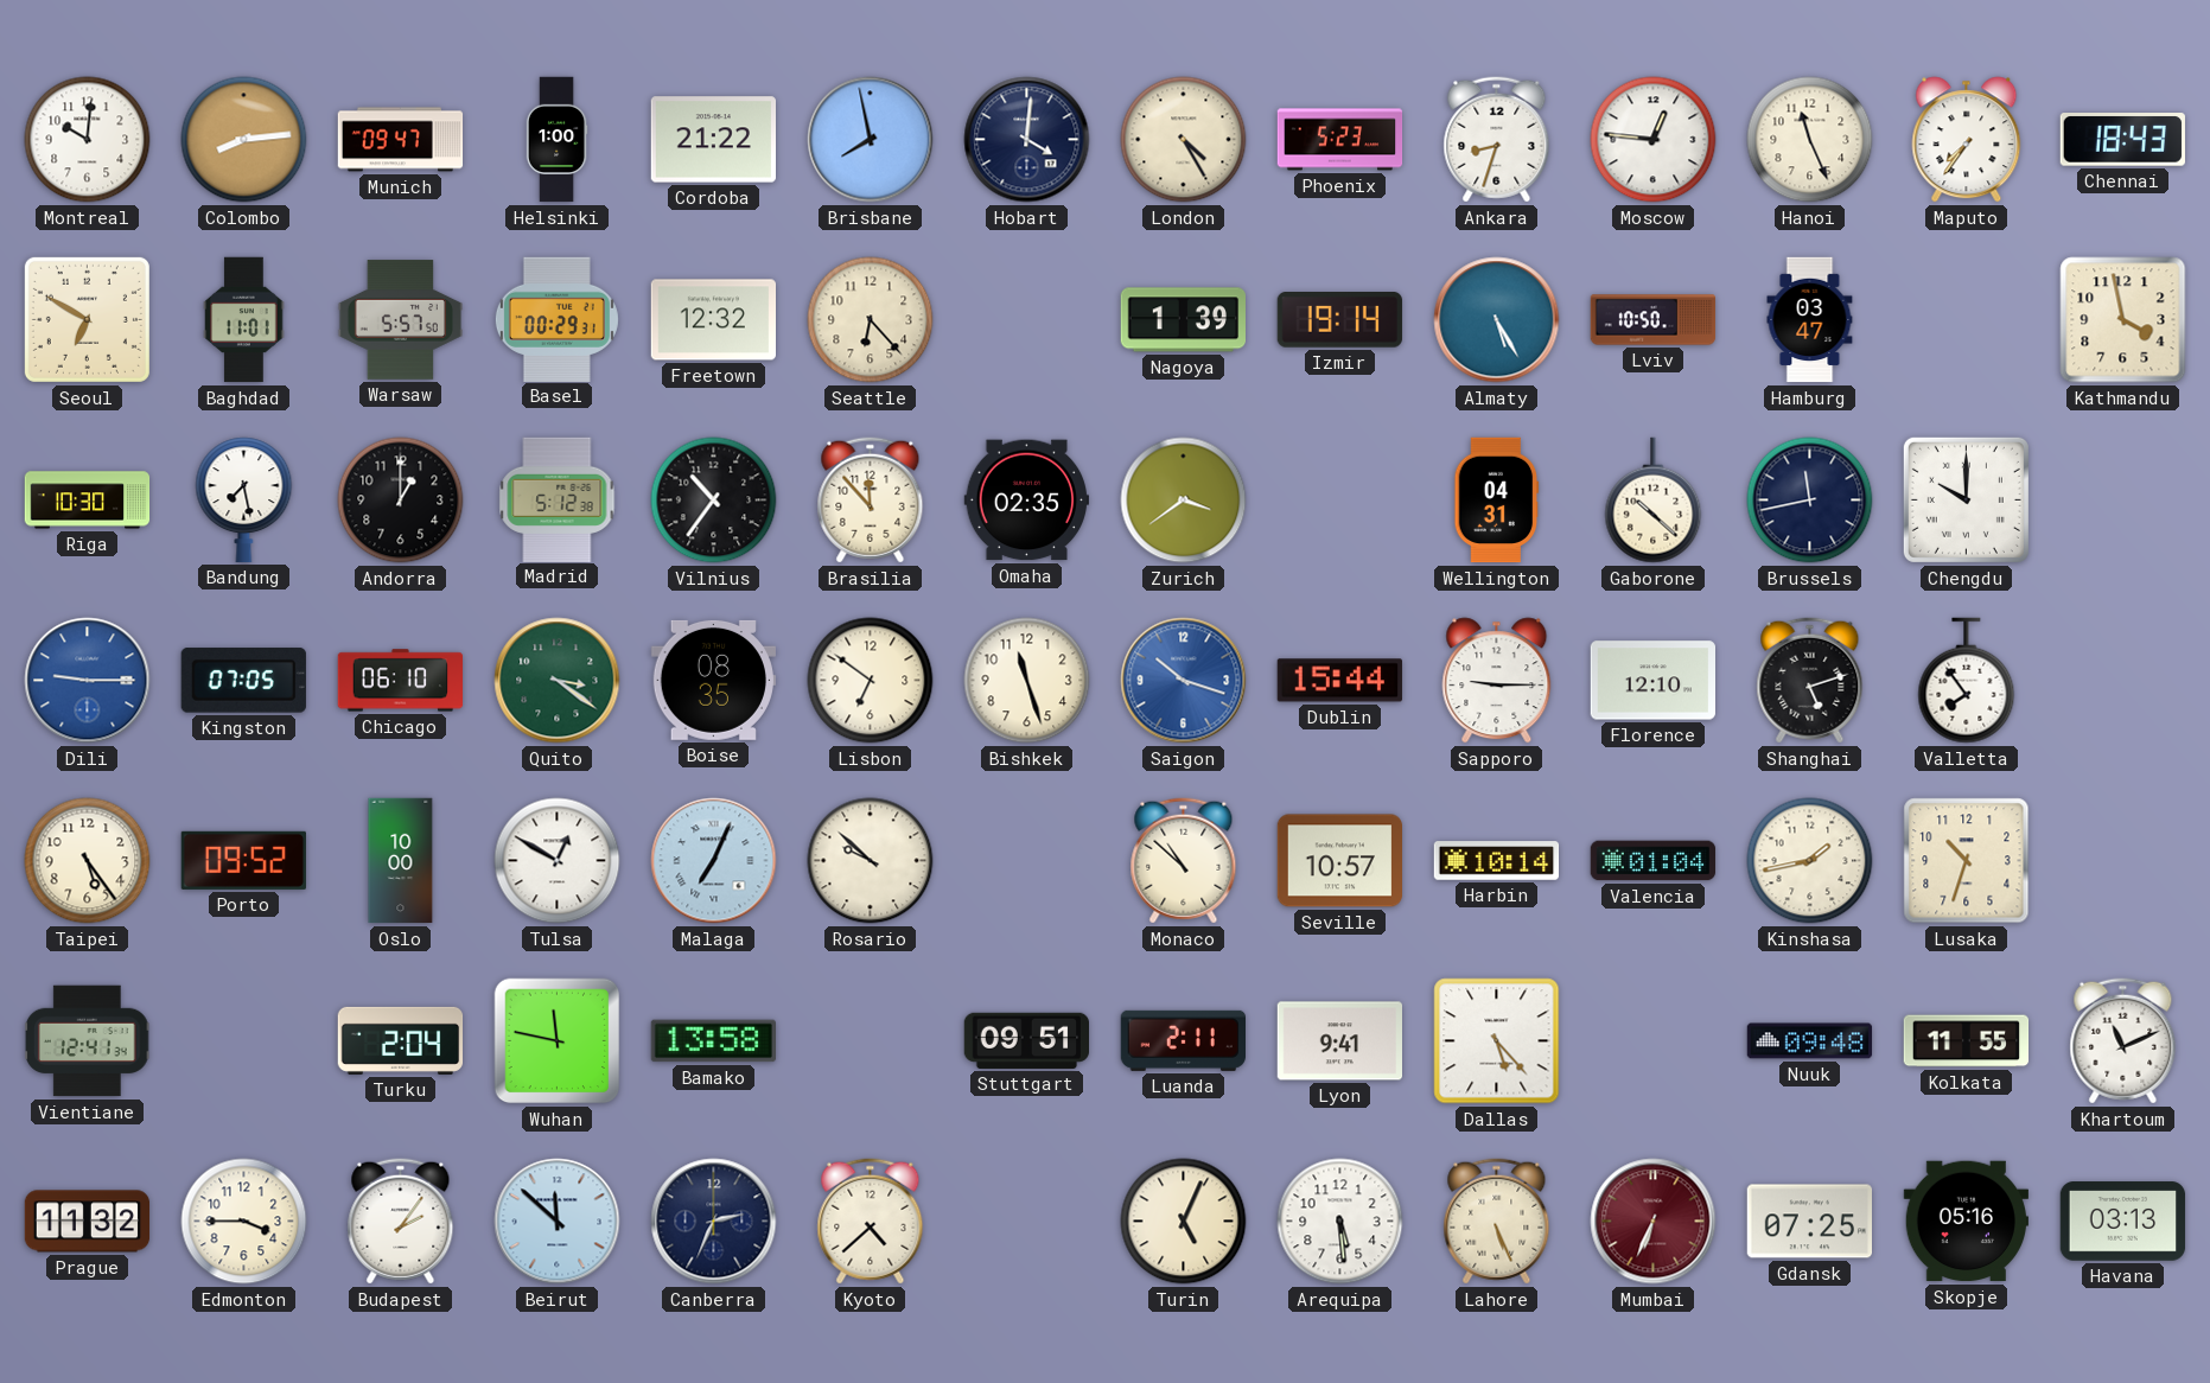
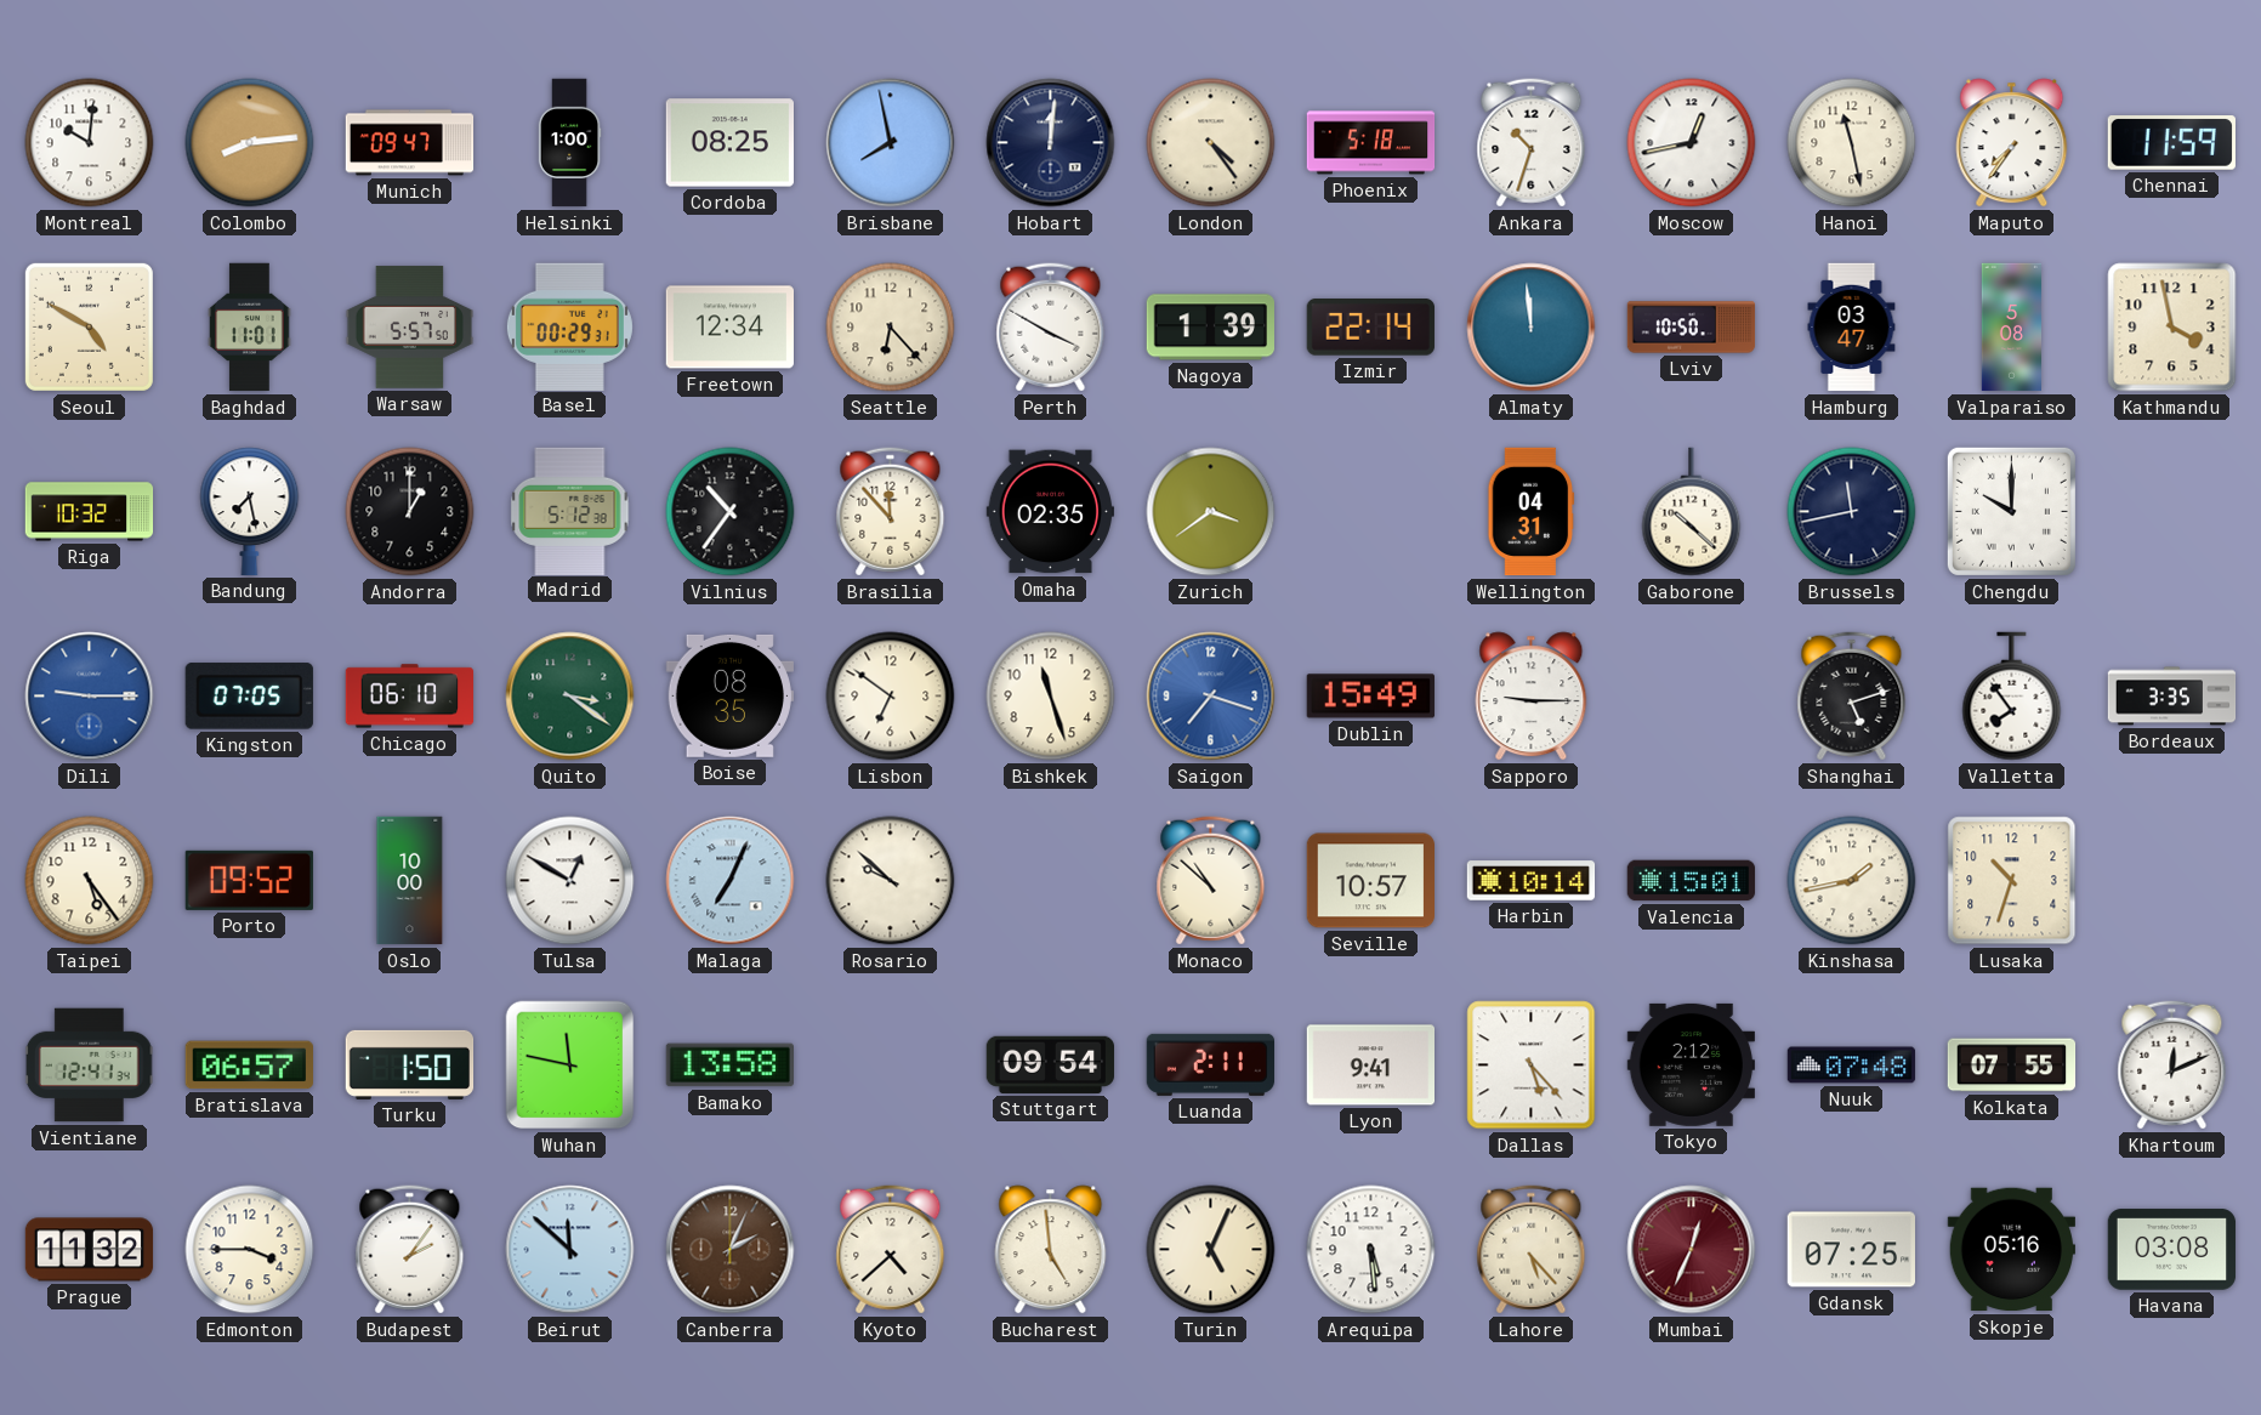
Cordoba: 21:22 -> 08:25 (729, 143)
Hobart: 4:01 -> 12:01 (1051, 143)
London: 4:25 -> 4:24 (1211, 143)
Phoenix: 5:23 -> 5:18 (1371, 143)
Ankara: 8:33 -> 10:33 (1532, 143)
Moscow: 12:46 -> 12:43 (1692, 143)
Hanoi: 11:26 -> 11:28 (1852, 143)
Chennai: 18:43 -> 11:59 (2171, 143)
Seoul: 6:50 -> 4:50 (89, 326)
Freetown: 12:32 -> 12:34 (729, 328)
Perth: none -> 3:50 (1051, 328)
Izmir: 19:14 -> 22:14 (1370, 328)
Almaty: 5:25 -> 11:59 (1532, 328)
Valparaiso: none -> 5:08 (2011, 328)
Riga: 10:30 -> 10:32 (90, 512)
Saigon: 10:18 -> 7:18 (1211, 697)
Dublin: 15:44 -> 15:49 (1370, 697)
Florence: 12:10 -> none (1652, 681)
Bordeaux: none -> 3:35 (2172, 697)
Valencia: 01:04 -> 15:01 (1692, 881)
Bratislava: none -> 06:57 (249, 1065)
Turku: 2:04 -> 1:50 (410, 1064)
Stuttgart: 09:51 -> 09:54 (1051, 1064)
Tokyo: none -> 2:12 (1691, 1064)
Nuuk: 09:48 -> 07:48 (1852, 1065)
Kolkata: 11:55 -> 07:55 (2012, 1065)
Khartoum: 11:11 -> 12:11 (2172, 1065)
Canberra: 2:34 -> 2:04 (731, 1250)
Canberra dial: navy -> brown (731, 1250)
Bucharest: none -> 4:59 (1051, 1250)
Lahore: 5:26 -> 5:23 (1532, 1250)
Mumbai: 6:34 -> 12:34 (1692, 1250)
Havana: 03:13 -> 03:08 (2172, 1250)
